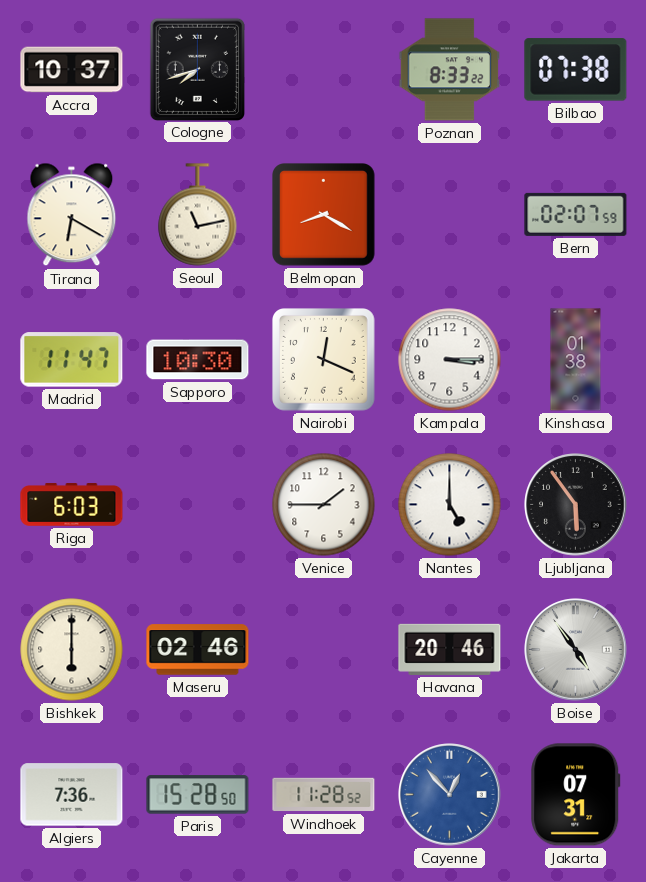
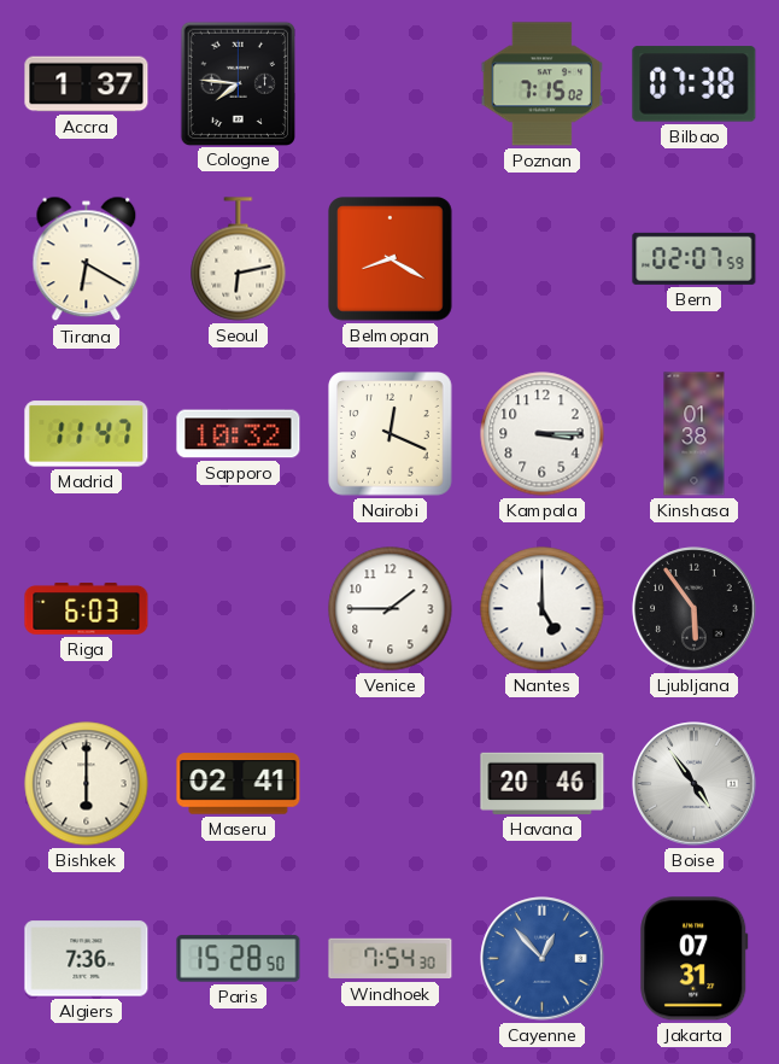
Accra: 10:37 -> 1:37 (87, 84)
Cologne: 7:42 -> 7:46 (238, 83)
Poznan: 8:33 -> 7:15 (543, 84)
Seoul: 11:13 -> 6:13 (239, 259)
Sapporo: 10:30 -> 10:32 (239, 434)
Maseru: 02:46 -> 02:41 (239, 784)
Windhoek: 11:28 -> 7:54 (391, 959)
